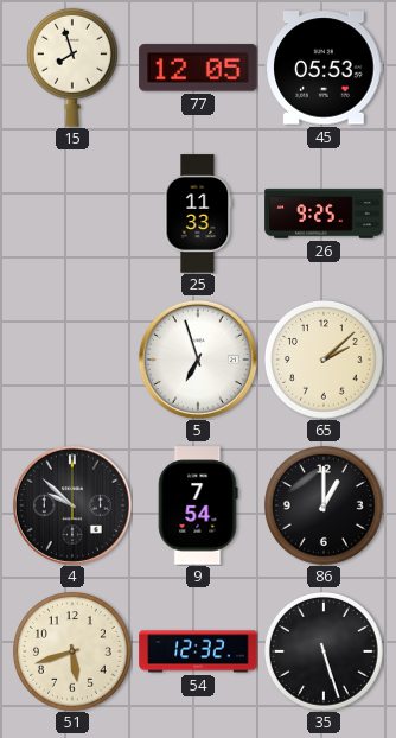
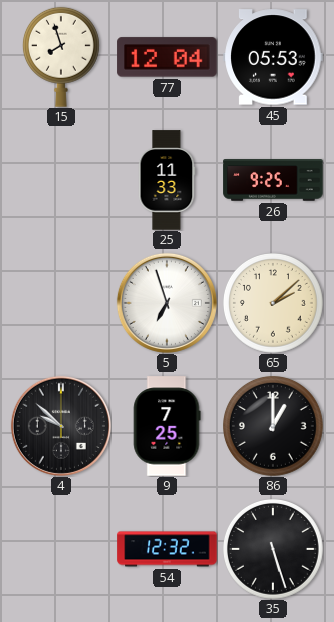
77: 12:05 -> 12:04 (167, 57)
9: 7:54 -> 7:25 (167, 426)
51: 5:42 -> none (74, 653)
